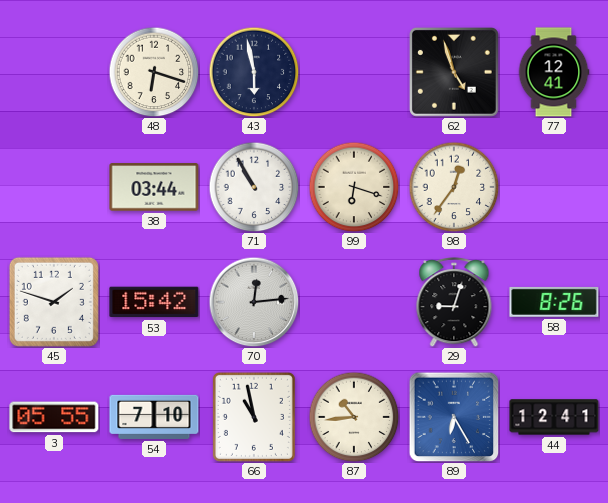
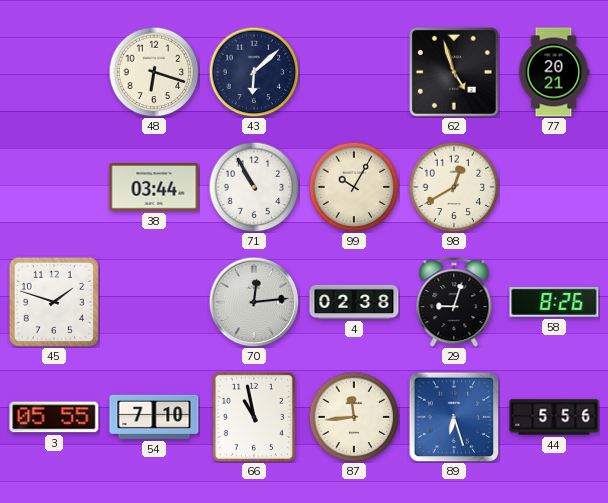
43: 5:58 -> 6:08 (254, 72)
77: 12:41 -> 20:21 (554, 72)
99: 6:18 -> 10:05 (354, 187)
98: 12:36 -> 12:40 (454, 187)
53: 15:42 -> none (154, 302)
4: none -> 02:38 (354, 302)
87: 10:44 -> 11:44 (354, 417)
89: 6:25 -> 6:27 (454, 417)
44: 12:41 -> 5:56 (554, 417)
